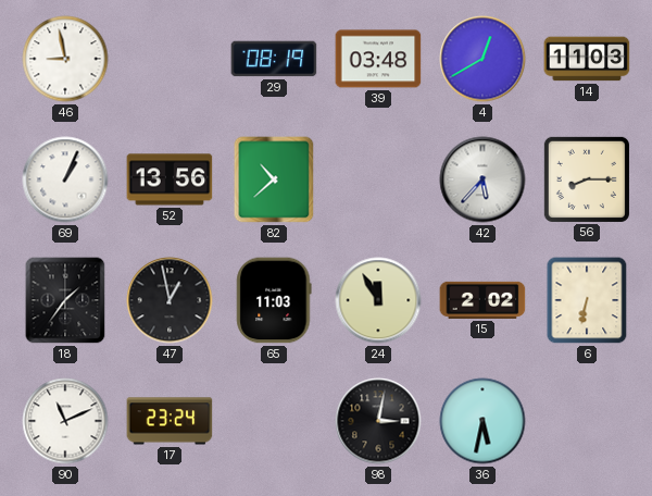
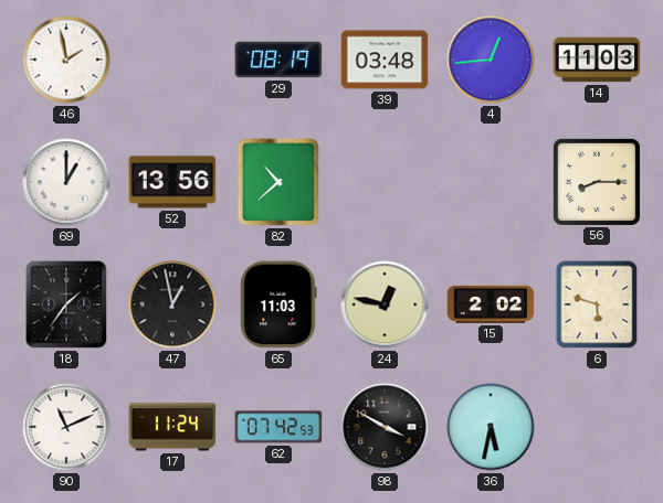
46: 8:58 -> 1:58 (66, 60)
4: 12:40 -> 12:44 (491, 60)
69: 1:04 -> 1:00 (66, 182)
42: 5:37 -> none (482, 179)
24: 11:55 -> 12:47 (385, 304)
6: 6:32 -> 5:48 (597, 304)
17: 23:24 -> 11:24 (172, 427)
62: none -> 07:42 (278, 427)
98: 3:02 -> 3:50 (385, 427)
